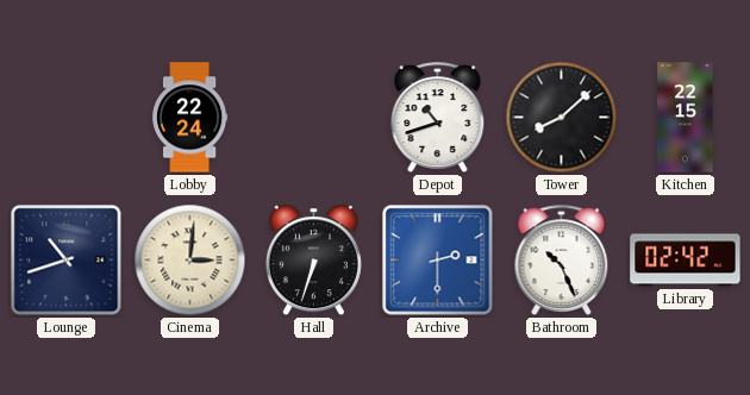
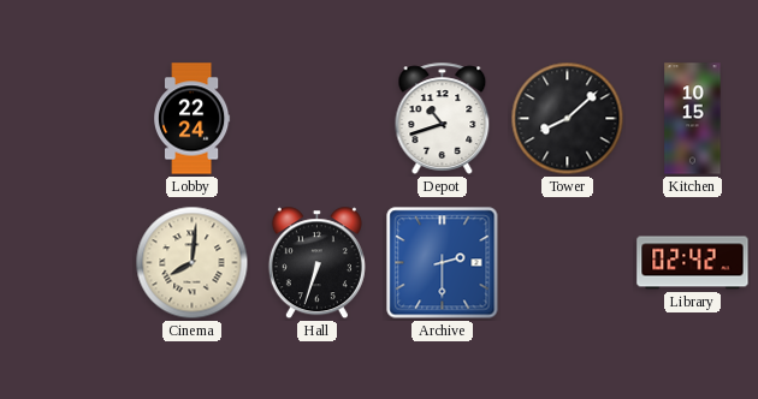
Kitchen: 22:15 -> 10:15 (693, 119)
Lounge: 10:42 -> none (67, 261)
Cinema: 3:01 -> 8:01 (193, 263)
Bathroom: 10:26 -> none (562, 259)
